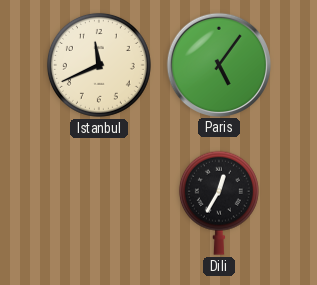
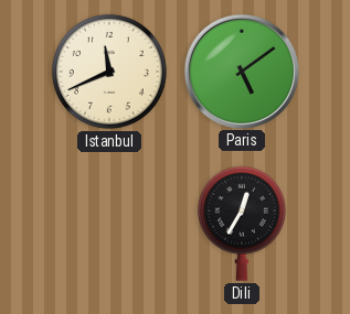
Paris: 5:06 -> 5:09 (241, 71)
